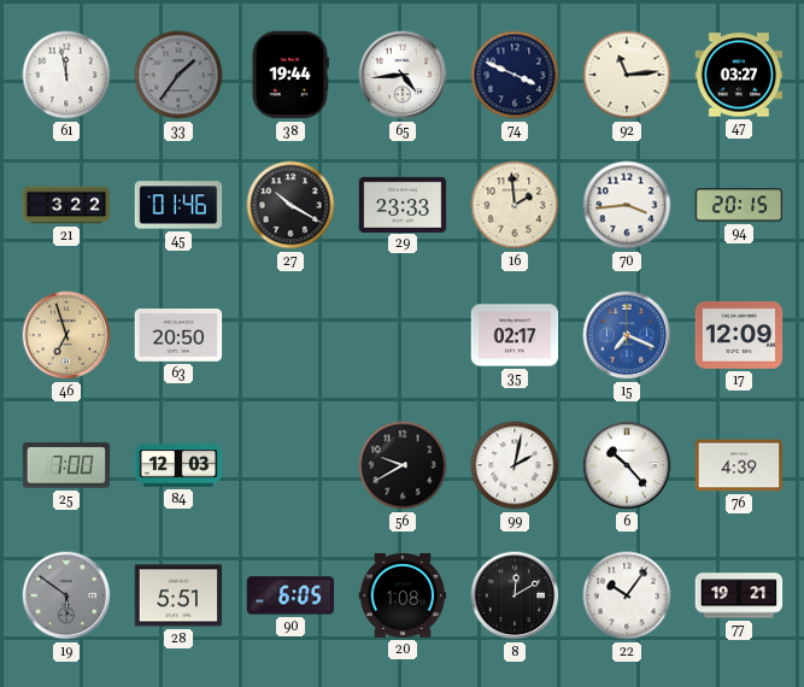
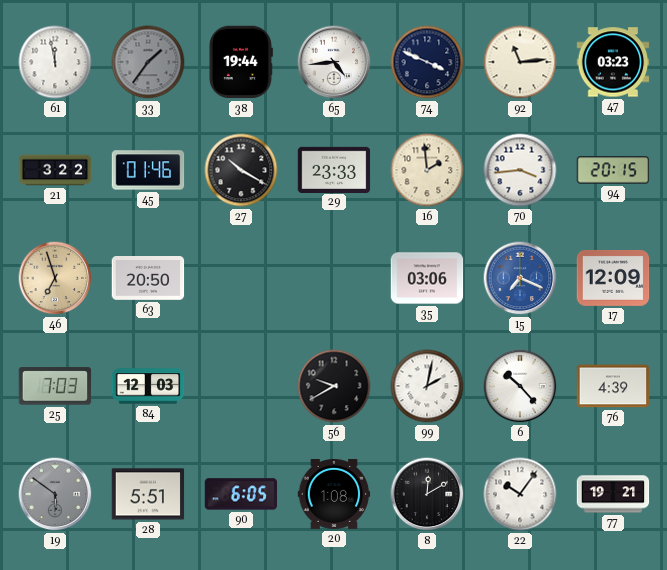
47: 03:27 -> 03:23 (613, 62)
35: 02:17 -> 03:06 (427, 278)
25: 7:00 -> 7:03 (55, 386)
